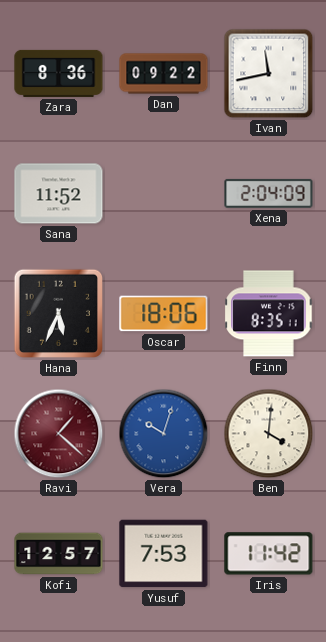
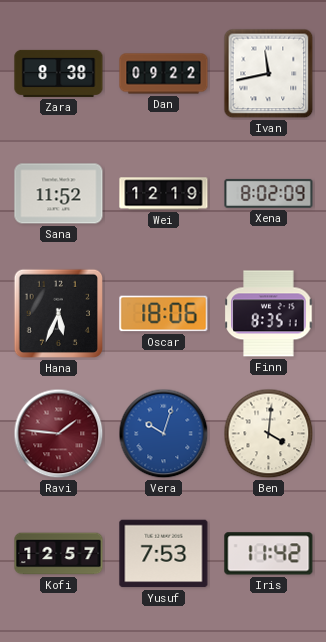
Zara: 8:36 -> 8:38 (59, 73)
Wei: none -> 12:19 (164, 194)
Xena: 2:04 -> 8:02 (269, 193)
Ravi: 1:22 -> 1:46 (59, 434)
